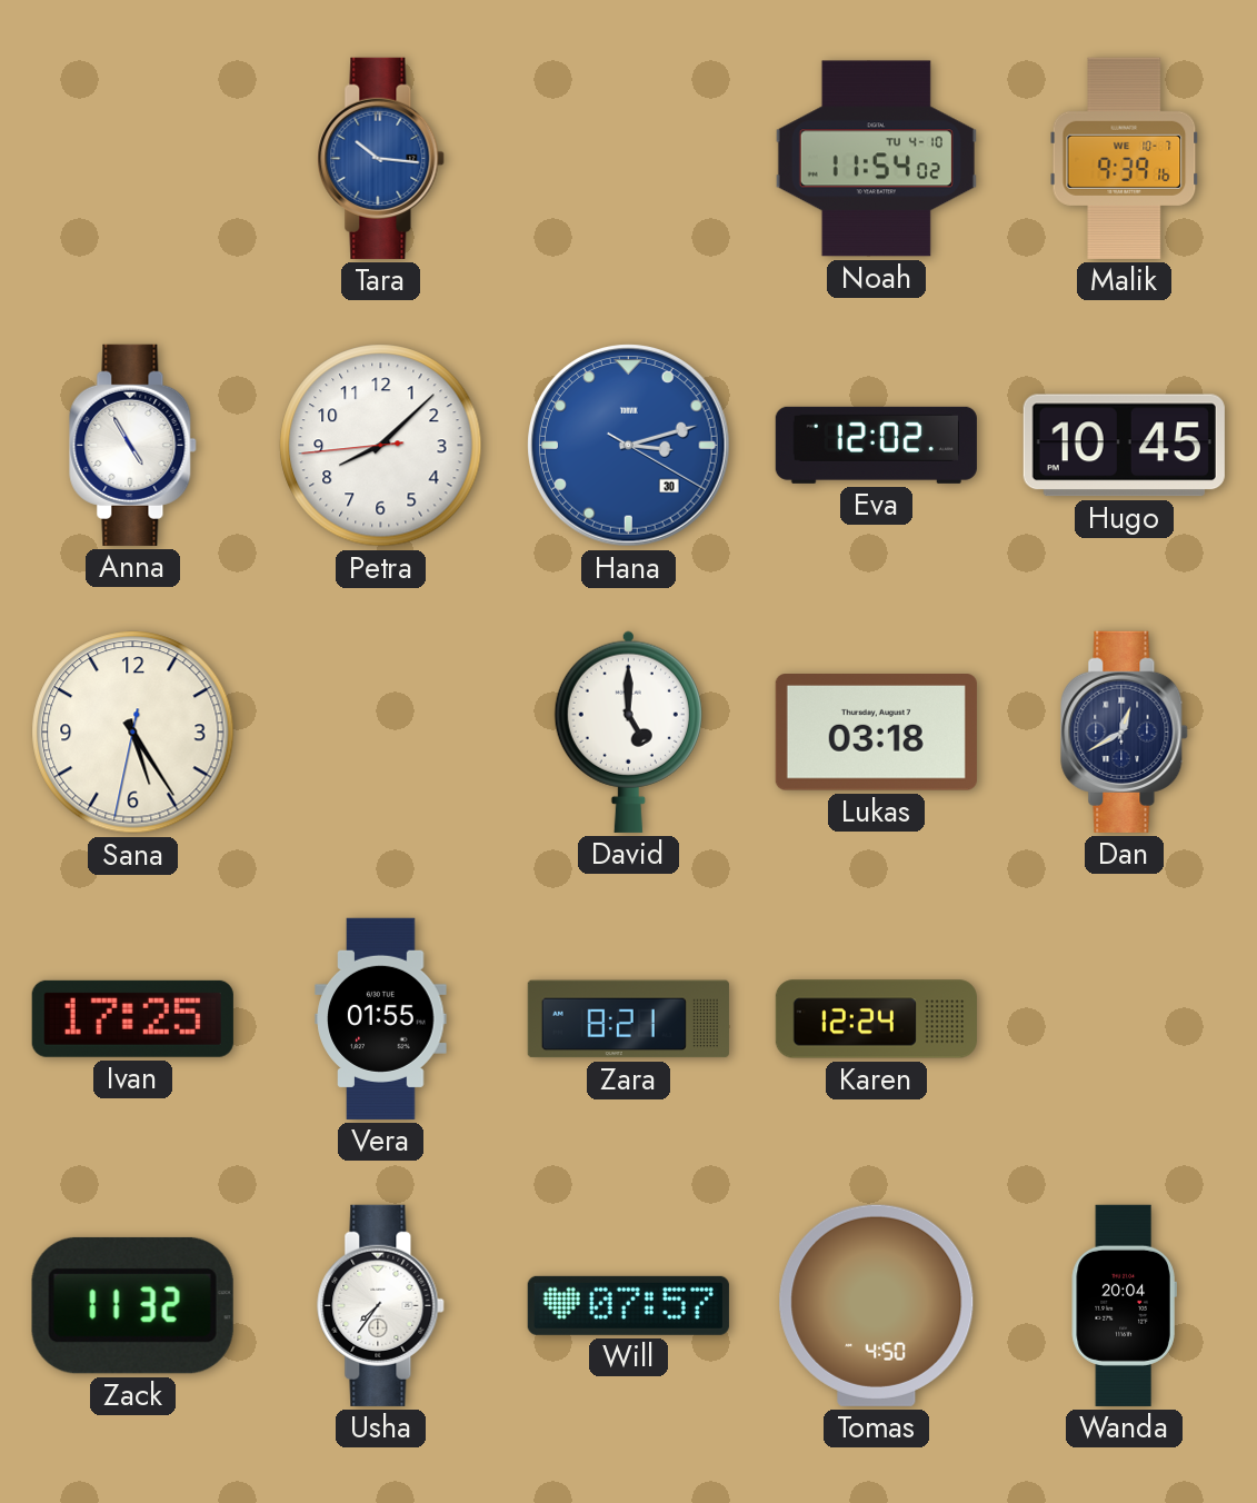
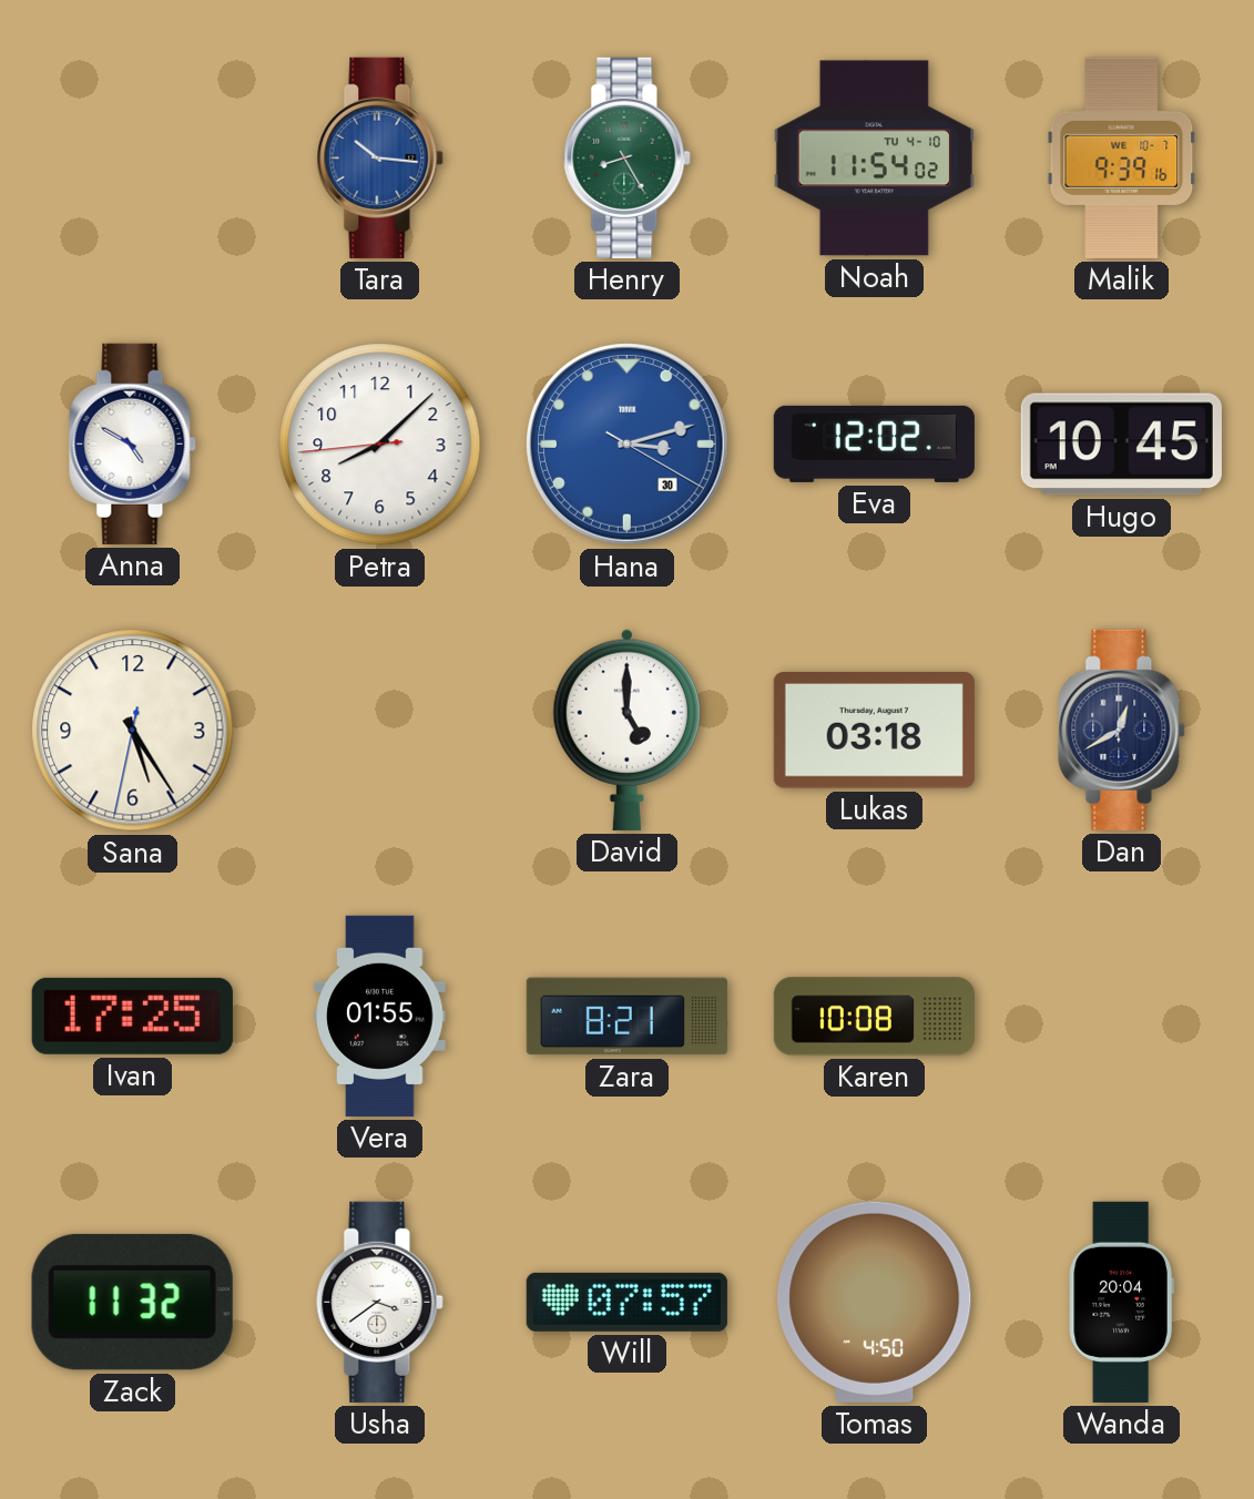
Henry: none -> 8:25 (628, 157)
Anna: 4:55 -> 4:50 (133, 443)
Karen: 12:24 -> 10:08 (874, 1017)
Usha: 7:36 -> 3:39 (380, 1302)
